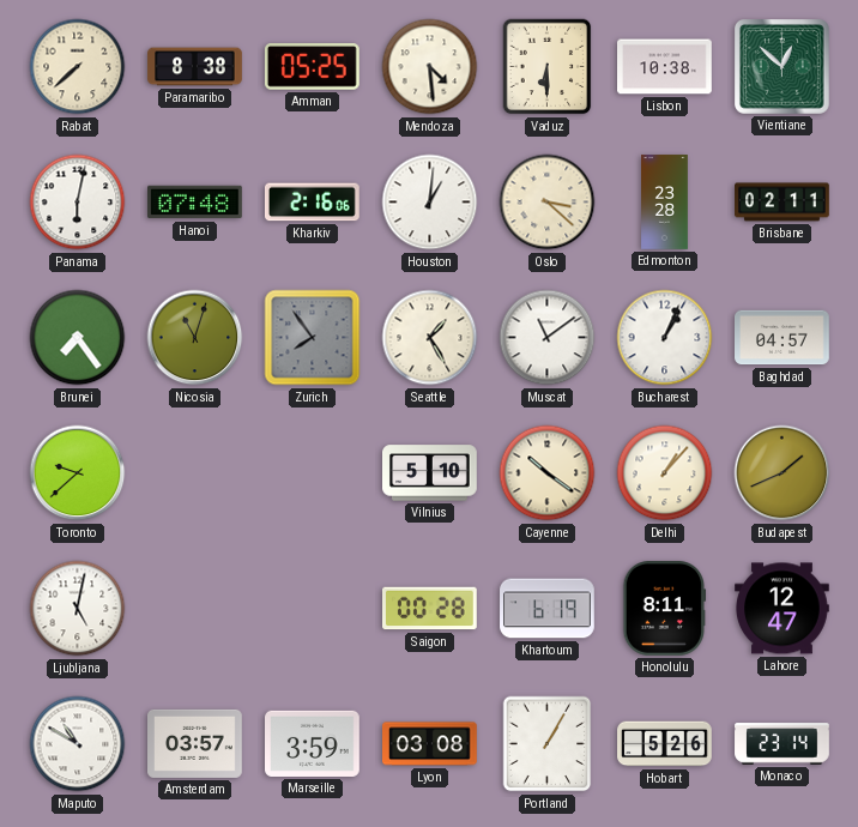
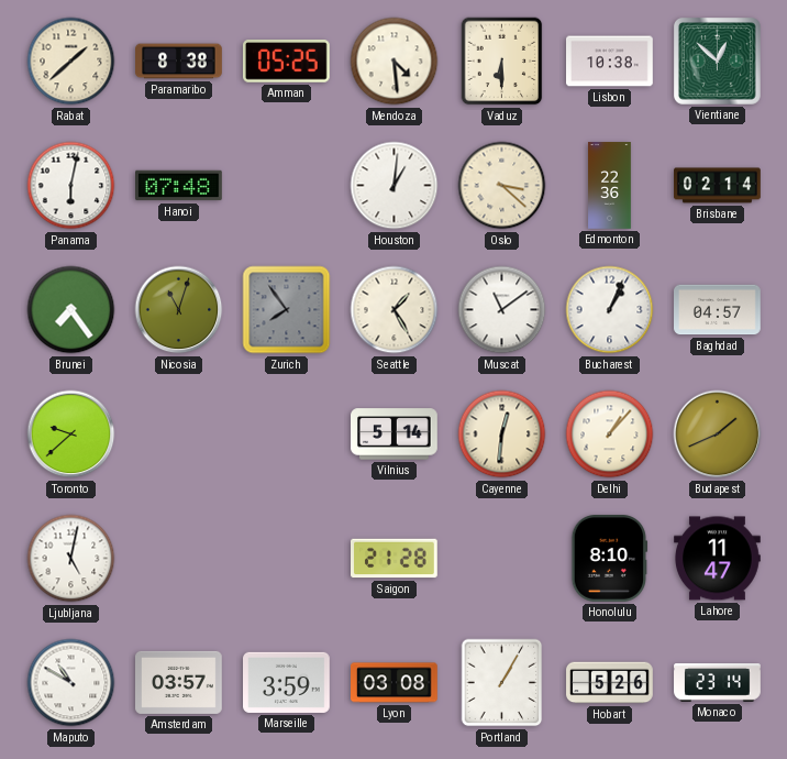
Rabat: 7:38 -> 1:38 (71, 62)
Kharkiv: 2:16 -> none (313, 203)
Edmonton: 23:28 -> 22:36 (610, 186)
Brisbane: 02:11 -> 02:14 (718, 186)
Vilnius: 5:10 -> 5:14 (395, 435)
Cayenne: 10:21 -> 12:31 (502, 435)
Saigon: 00:28 -> 21:28 (395, 559)
Khartoum: 6:19 -> none (548, 609)
Honolulu: 8:11 -> 8:10 (610, 559)
Lahore: 12:47 -> 11:47 (718, 559)
